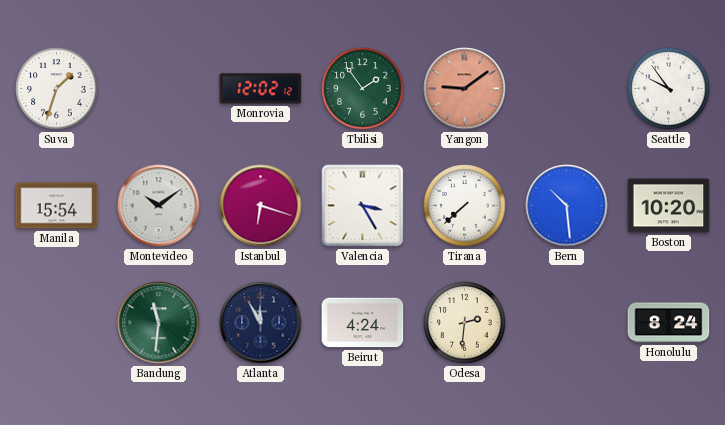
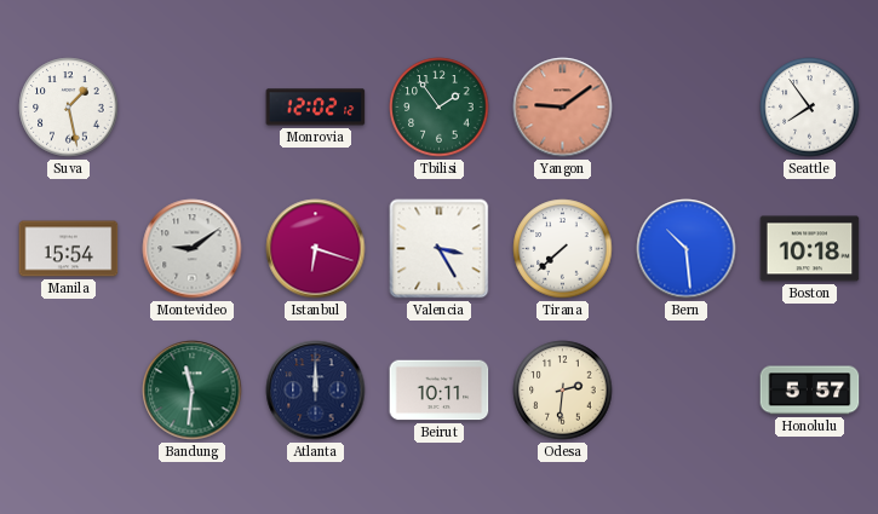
Suva: 1:33 -> 1:28 (69, 108)
Seattle: 9:54 -> 7:54 (810, 108)
Montevideo: 10:09 -> 9:09 (193, 249)
Boston: 10:20 -> 10:18 (810, 249)
Atlanta: 11:55 -> 12:00 (316, 391)
Beirut: 4:24 -> 10:11 (440, 391)
Honolulu: 8:24 -> 5:57 (810, 391)
